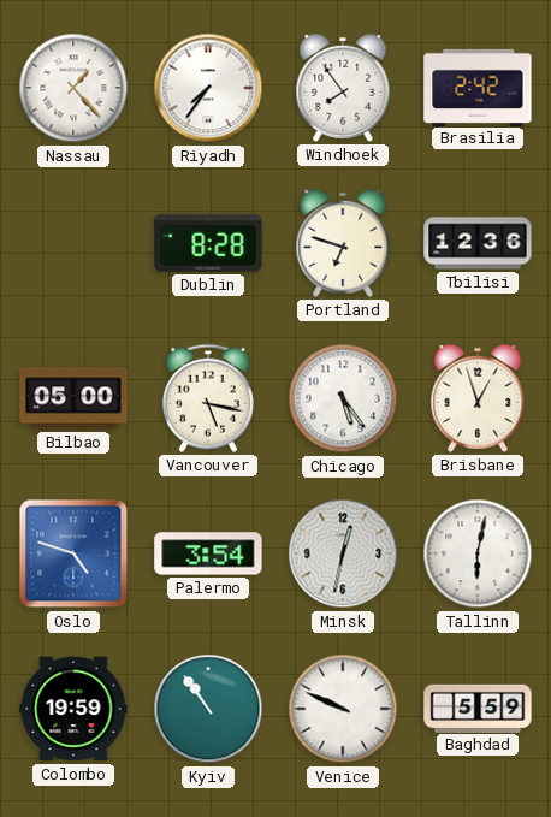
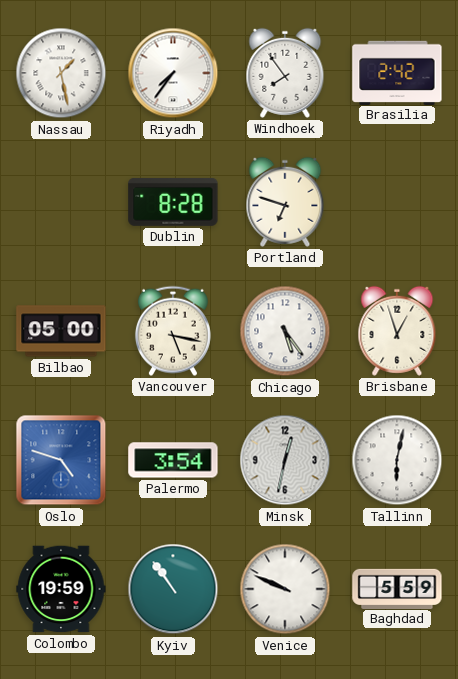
Nassau: 1:23 -> 1:28 (61, 73)
Tbilisi: 12:36 -> none (478, 243)
